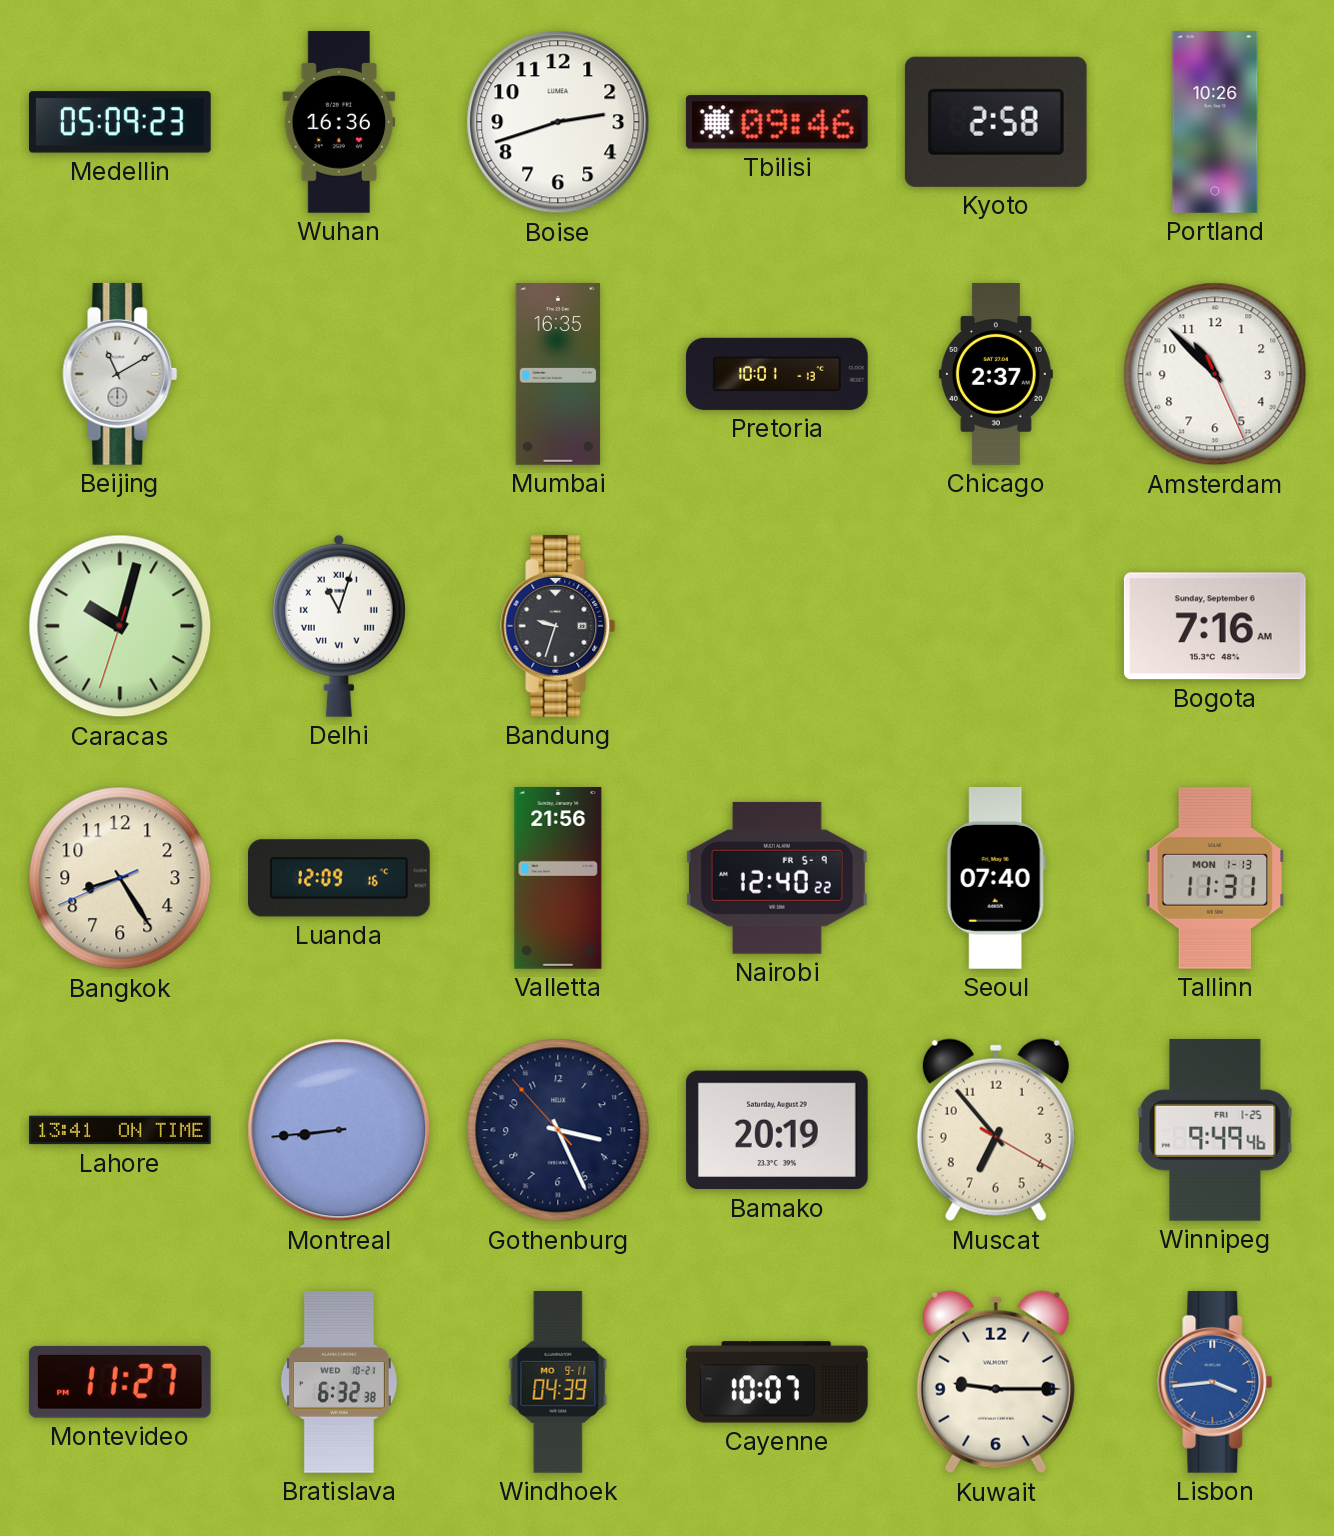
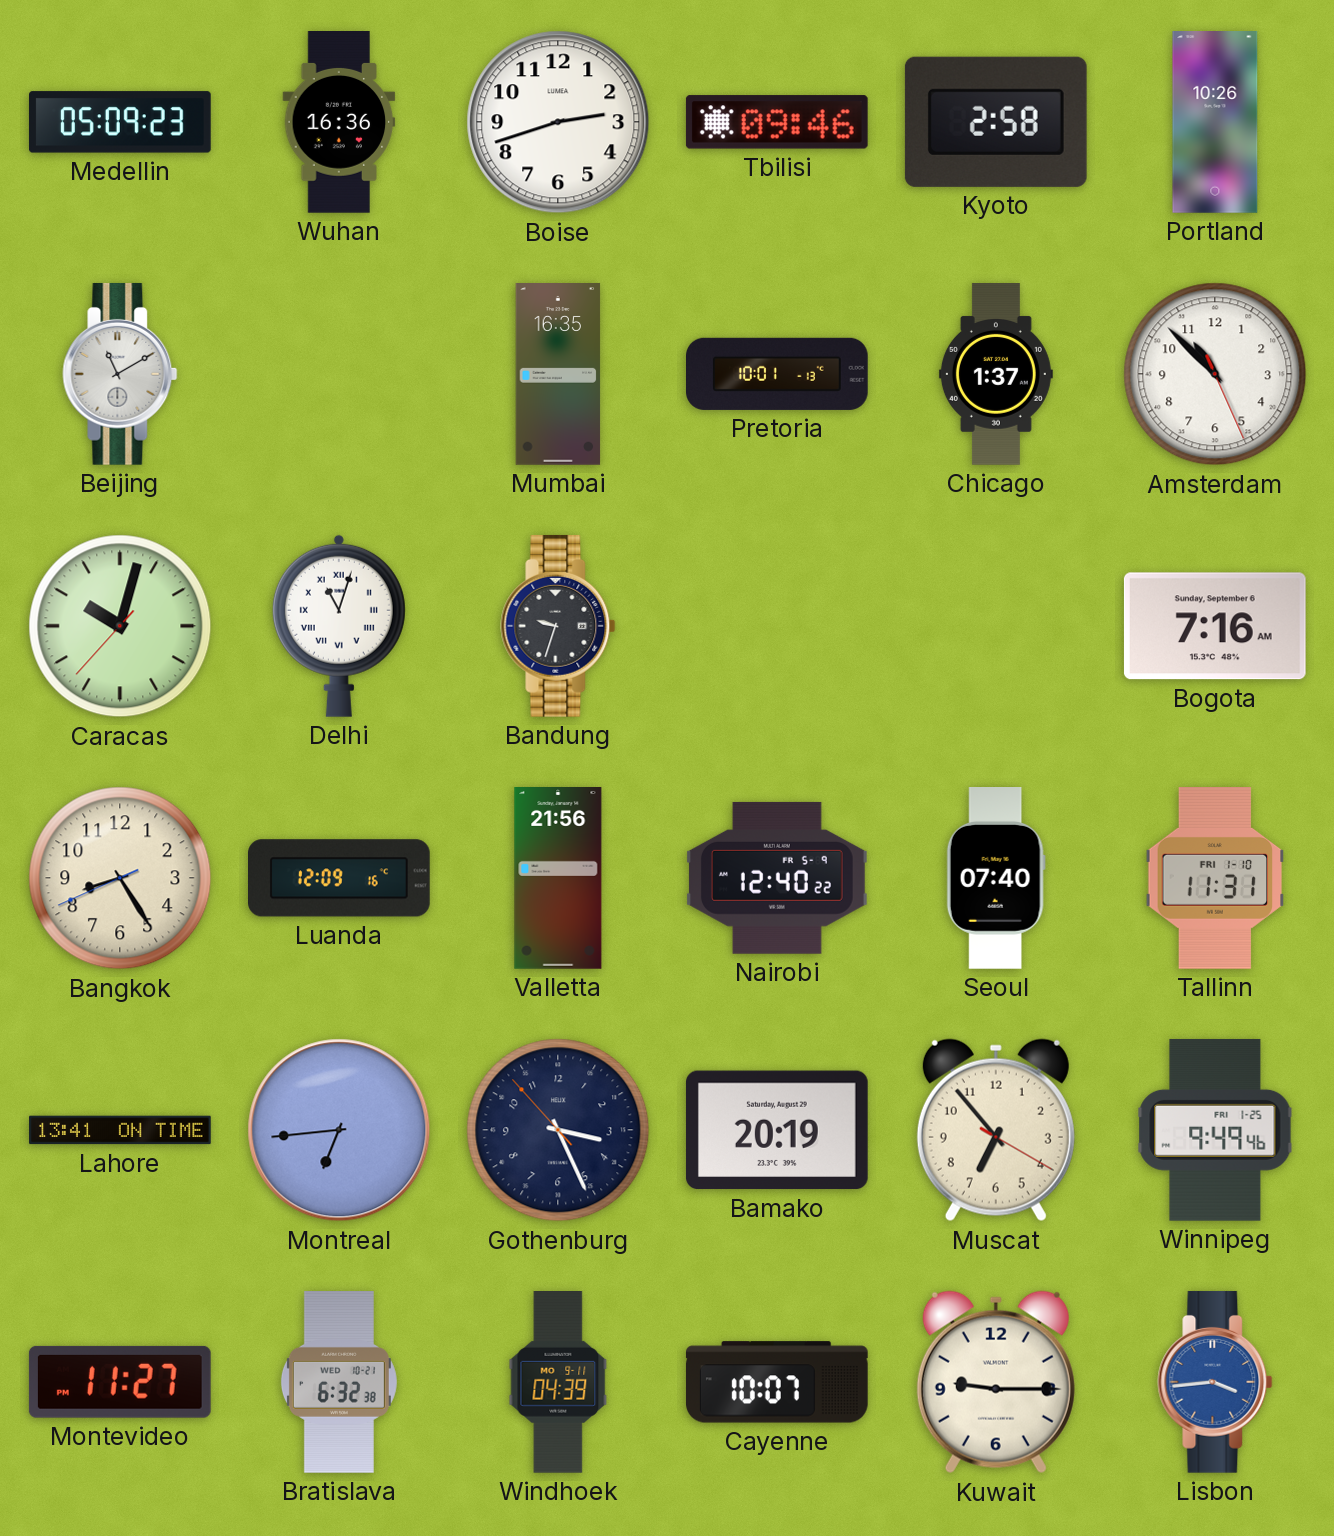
Chicago: 2:37 -> 1:37 (996, 374)
Caracas: 10:02:33 -> 10:02:37 (120, 626)
Tallinn date: MON 1-13 -> FRI 1-10 (1215, 879)
Montreal: 8:44 -> 6:44 (339, 1130)
